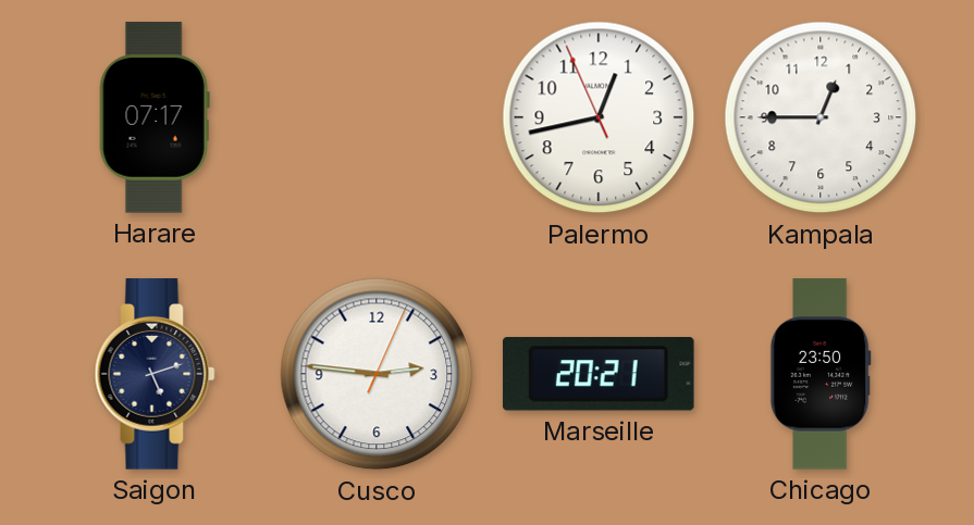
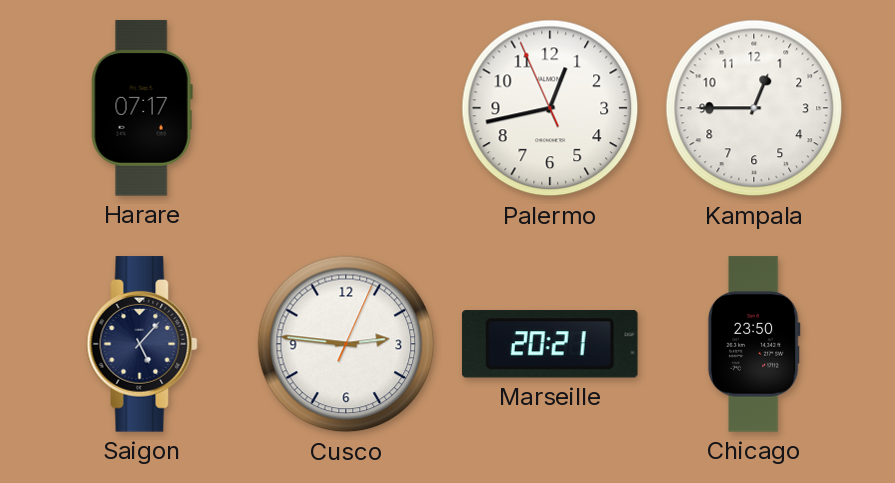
Saigon: 5:12 -> 5:07 (142, 344)
